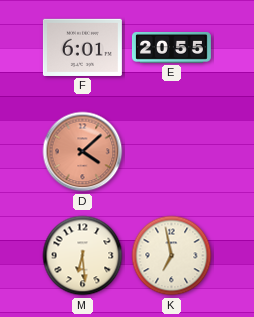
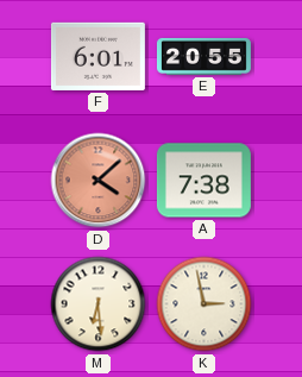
A: none -> 7:38 (203, 181)
K: 6:58 -> 2:58 (205, 304)
